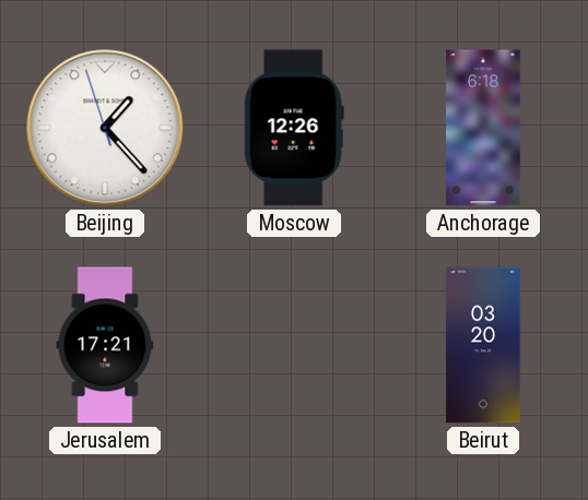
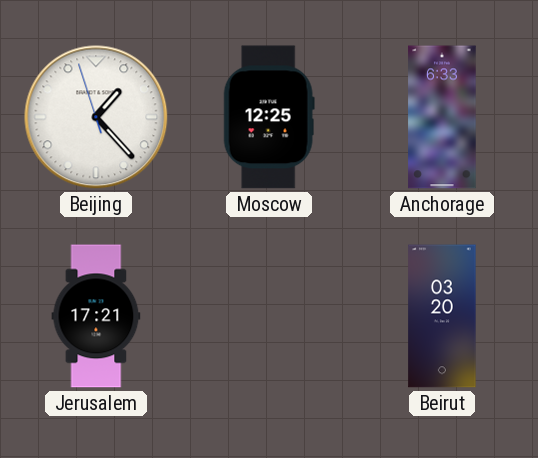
Moscow: 12:26 -> 12:25 (269, 117)
Anchorage: 6:18 -> 6:33 (442, 117)
